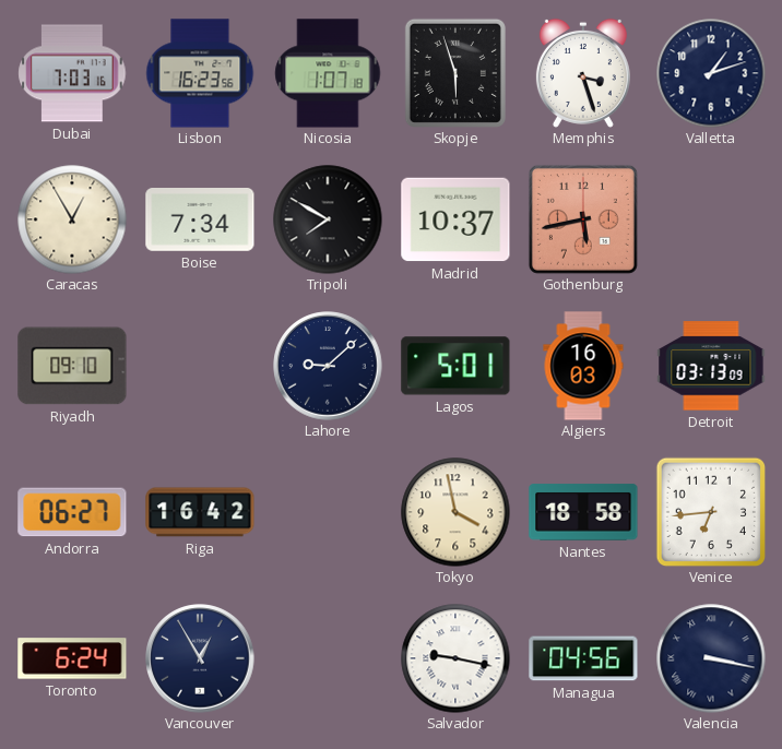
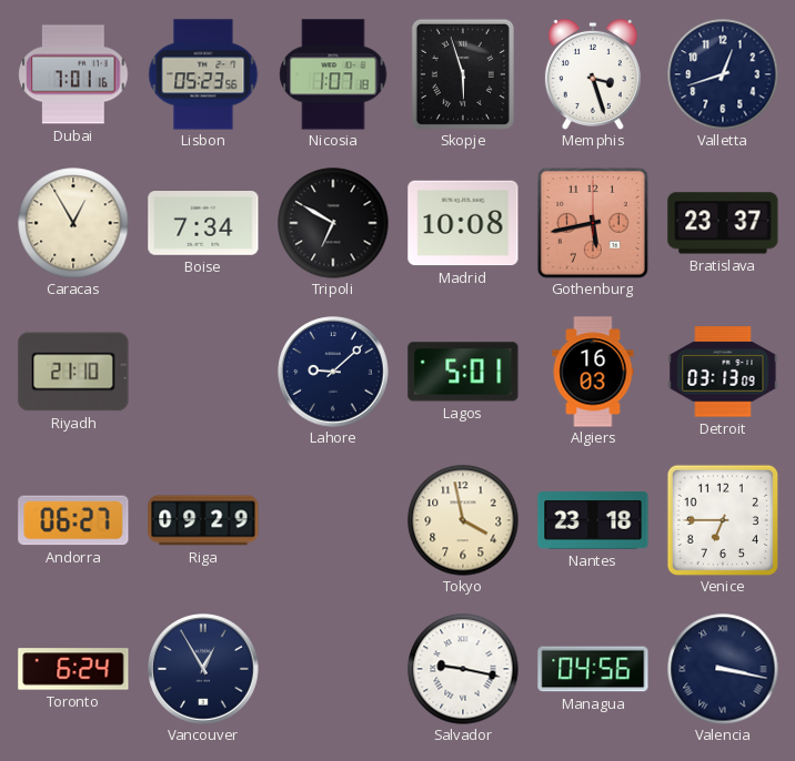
Dubai: 7:03 -> 7:01 (73, 74)
Lisbon: 16:23 -> 05:23 (203, 74)
Valletta: 1:12 -> 12:42 (723, 74)
Tripoli: 7:50 -> 6:50 (333, 223)
Madrid: 10:37 -> 10:08 (463, 223)
Bratislava: none -> 23:37 (723, 223)
Riyadh: 09:10 -> 21:10 (73, 372)
Riga: 16:42 -> 09:29 (203, 520)
Nantes: 18:58 -> 23:18 (593, 520)
Venice: 6:44 -> 6:45 (722, 519)
